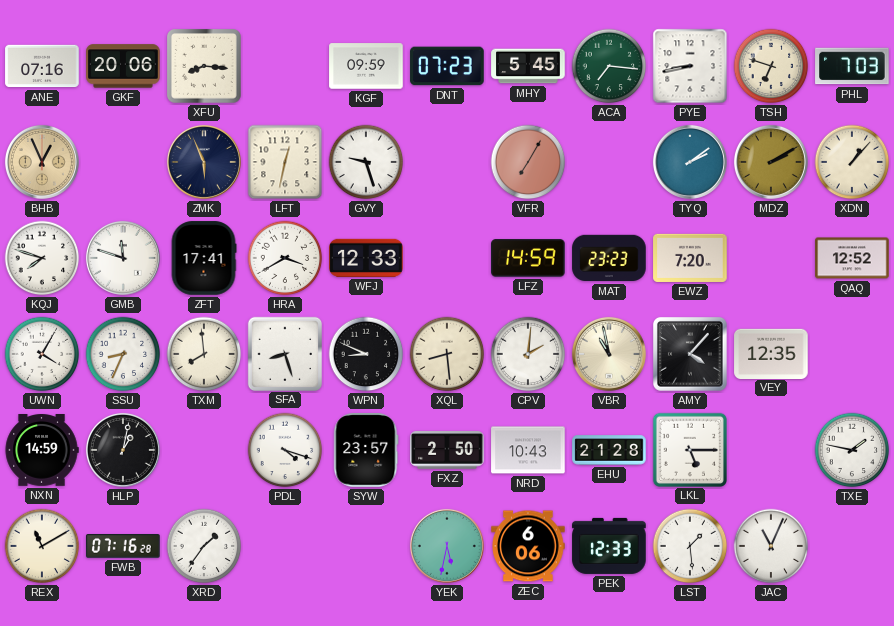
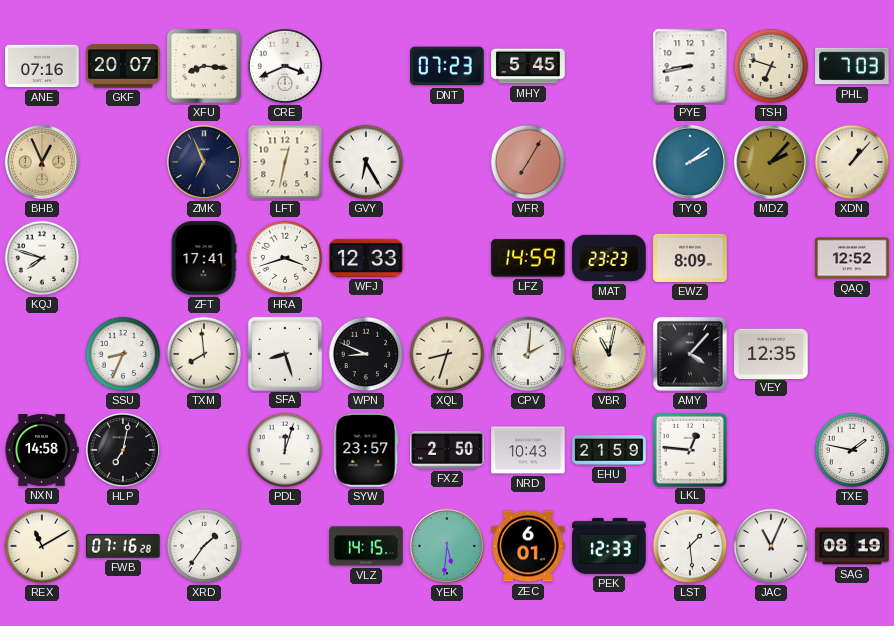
GKF: 20:06 -> 20:07 (123, 66)
CRE: none -> 3:41 (285, 66)
KGF: 09:59 -> none (366, 66)
ACA: 7:16 -> none (609, 66)
ZMK: 5:56 -> 6:56 (204, 162)
GVY: 9:27 -> 6:25 (366, 162)
MDZ: 2:10 -> 2:07 (771, 162)
GMB: 11:48 -> none (123, 258)
HRA: 3:40 -> 3:42 (285, 258)
EWZ: 7:20 -> 8:09 (690, 258)
UWN: 4:05 -> none (42, 354)
XQL: 8:29 -> 8:33 (447, 354)
VBR: 10:58 -> 11:02 (609, 354)
NXN: 14:59 -> 14:58 (42, 451)
HLP: 1:02 -> 7:02 (123, 450)
PDL: 4:18 -> 12:03 (285, 450)
EHU: 21:28 -> 21:59 (609, 450)
LKL: 5:15 -> 12:46 (689, 449)
VLZ: none -> 14:15 (366, 546)
YEK: 5:32 -> 5:31 (447, 546)
ZEC: 6:06 -> 6:01 (528, 546)
SAG: none -> 08:19 (852, 546)
